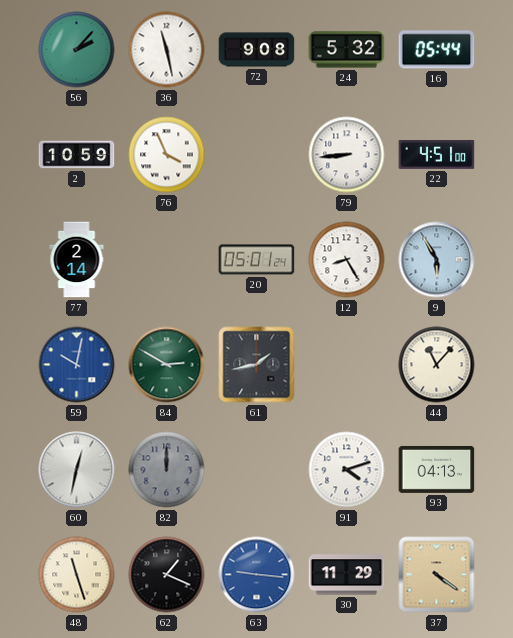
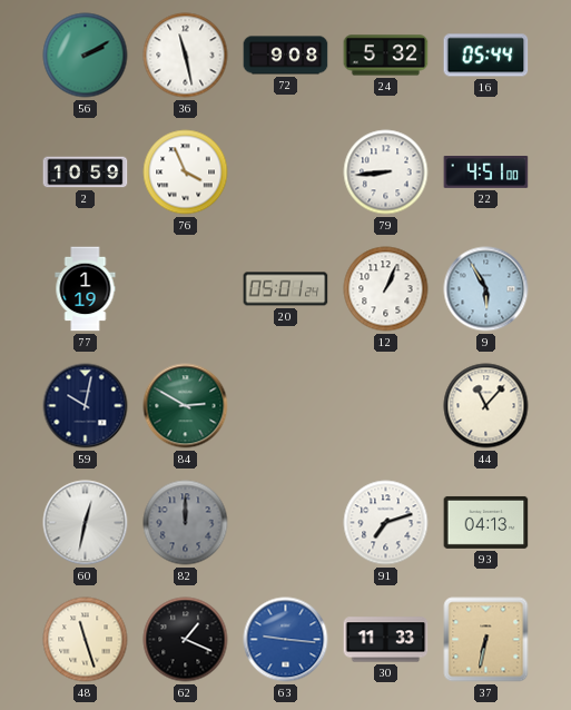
56: 2:07 -> 2:10 (86, 56)
77: 2:14 -> 1:19 (86, 289)
12: 8:25 -> 1:04 (386, 289)
59 dial: blue -> navy (86, 406)
61: 1:43 -> none (257, 365)
91: 4:12 -> 7:12 (386, 523)
30: 11:29 -> 11:33 (386, 640)
37: 4:21 -> 6:32 (486, 640)
